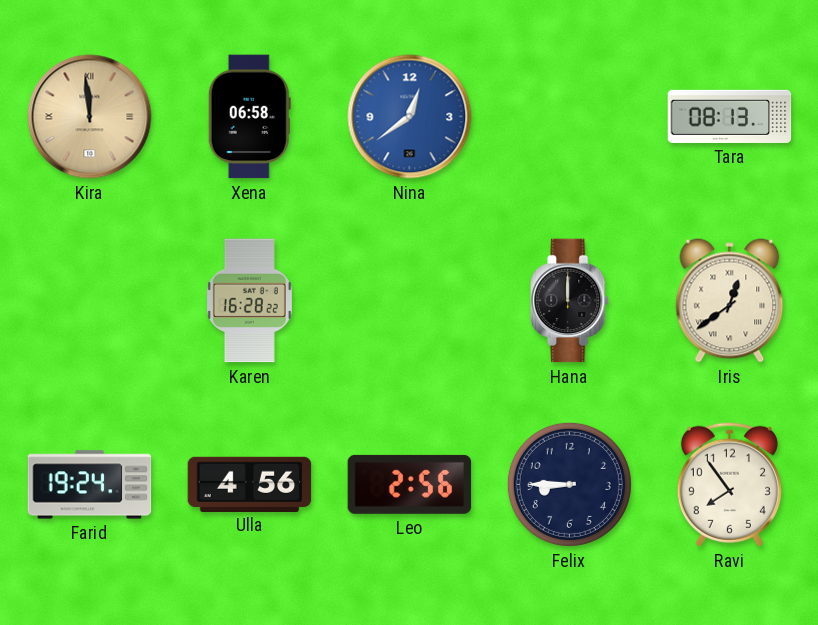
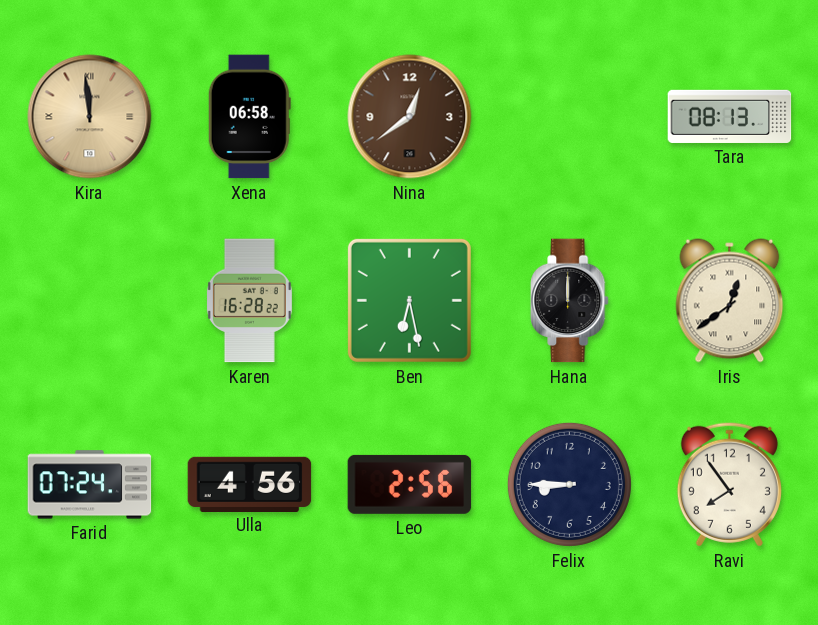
Nina dial: blue -> brown (410, 117)
Ben: none -> 6:28 (409, 300)
Farid: 19:24 -> 07:24 (90, 485)
